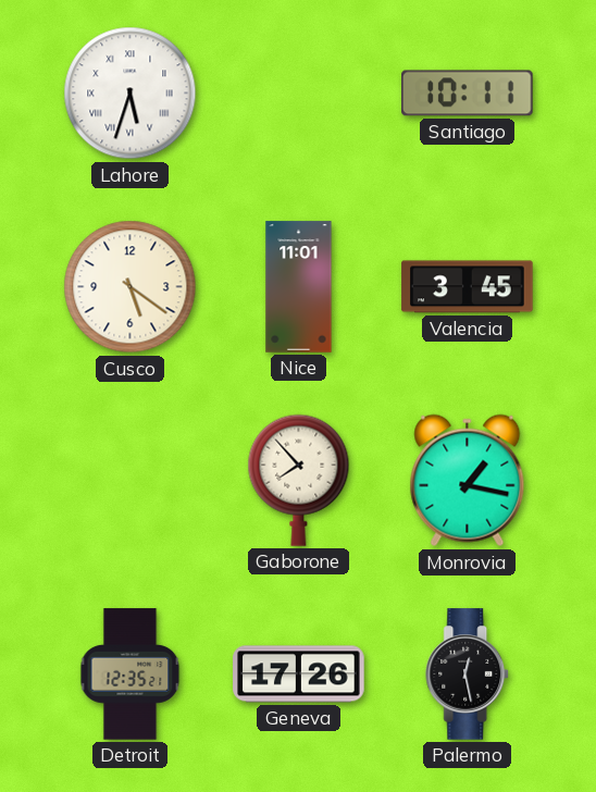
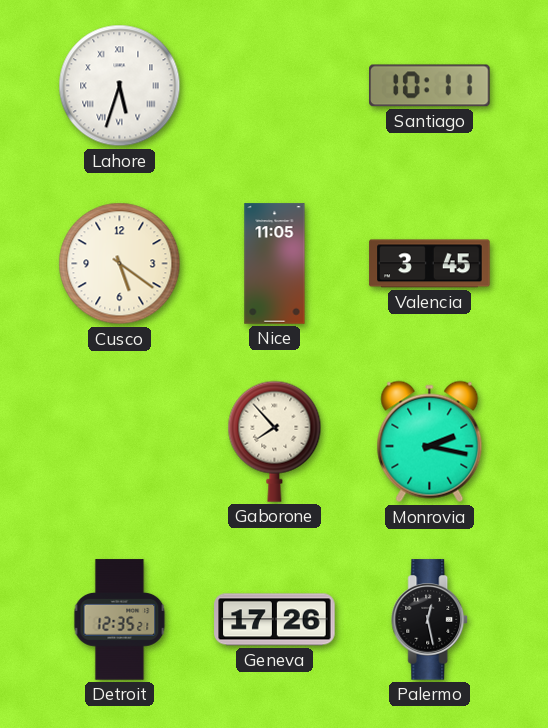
Nice: 11:01 -> 11:05 (275, 264)
Monrovia: 1:17 -> 2:17 (430, 442)
